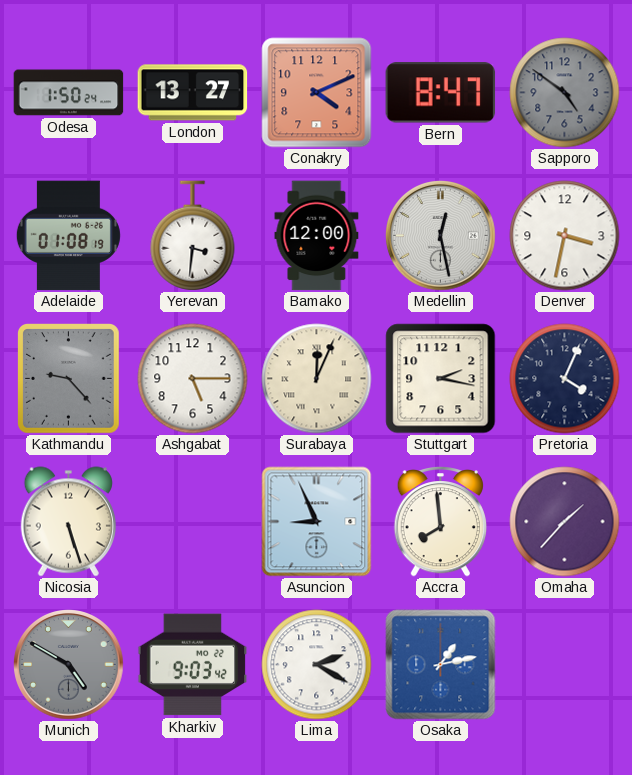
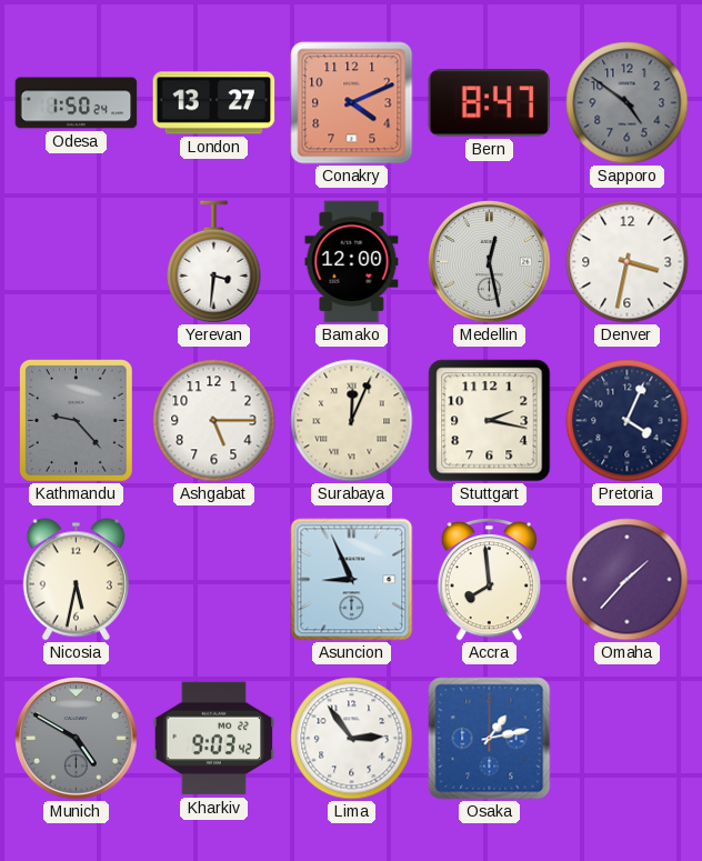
Adelaide: 01:08 -> none (68, 236)
Nicosia: 5:27 -> 5:32 (76, 580)
Lima: 2:20 -> 2:54 (352, 739)
